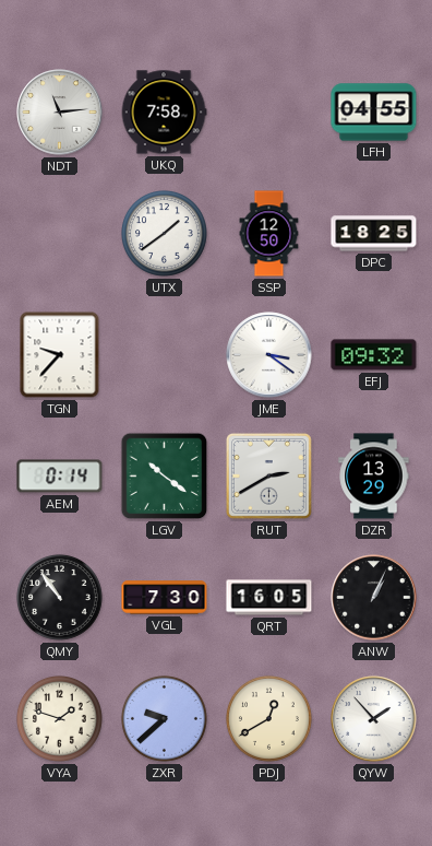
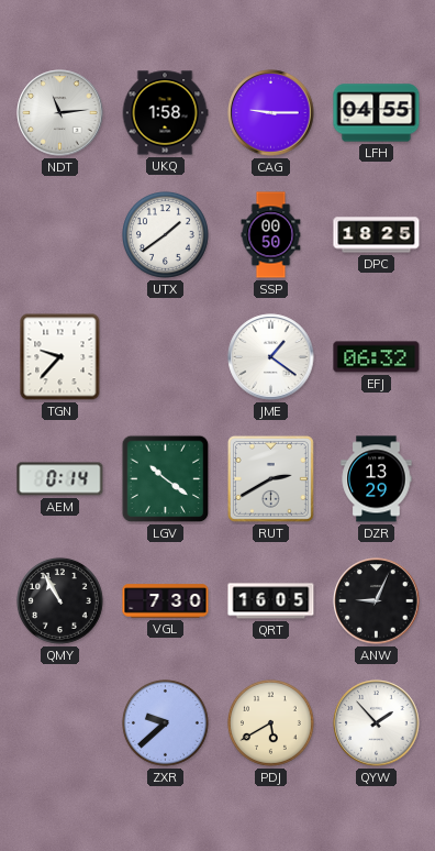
UKQ: 7:58 -> 1:58 (165, 113)
CAG: none -> 9:15 (271, 113)
SSP: 12:50 -> 00:50 (271, 235)
JME: 3:21 -> 1:21 (271, 357)
EFJ: 09:32 -> 06:32 (377, 357)
QMY: 10:54 -> 10:55 (59, 600)
ANW: 1:04 -> 9:04 (377, 601)
VYA: 1:48 -> none (59, 718)
PDJ: 12:40 -> 5:40 (270, 722)
